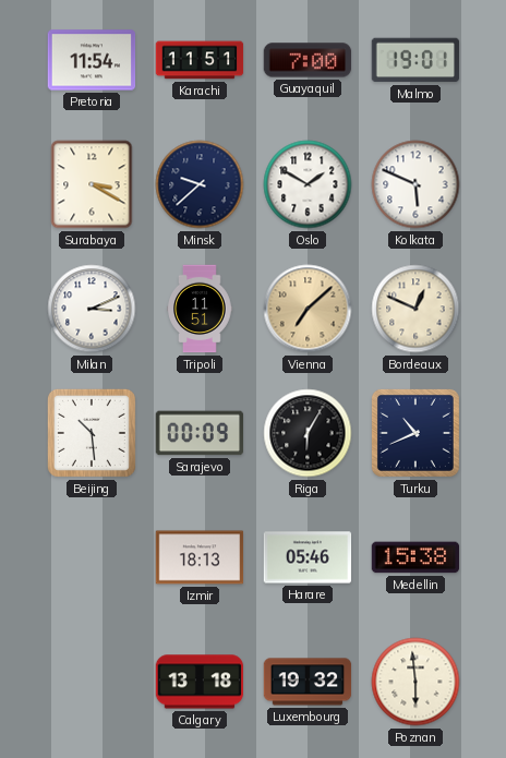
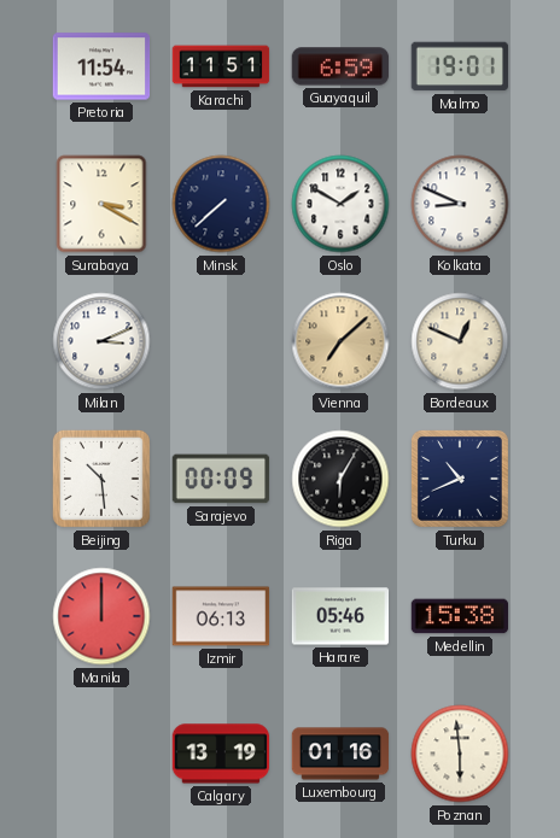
Guayaquil: 7:00 -> 6:59 (340, 66)
Minsk: 9:38 -> 7:38 (221, 204)
Kolkata: 5:49 -> 8:49 (460, 204)
Tripoli: 11:51 -> none (200, 309)
Manila: none -> 12:00 (101, 616)
Izmir: 18:13 -> 06:13 (221, 616)
Calgary: 13:18 -> 13:19 (221, 754)
Luxembourg: 19:32 -> 01:16 (340, 754)
